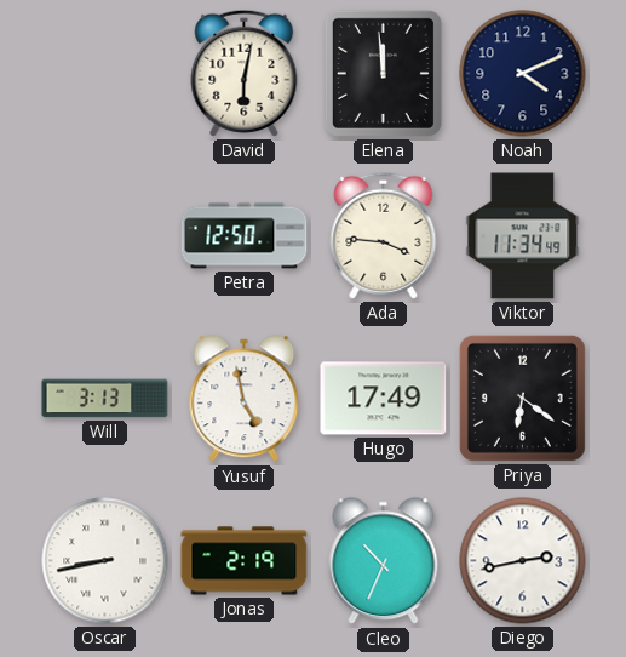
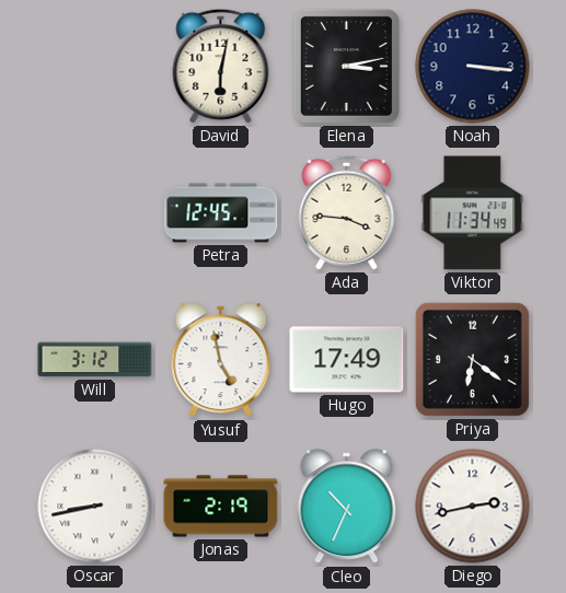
Elena: 11:59 -> 3:13 (346, 66)
Noah: 4:11 -> 3:16 (473, 67)
Petra: 12:50 -> 12:45 (221, 213)
Will: 3:13 -> 3:12 (95, 360)
